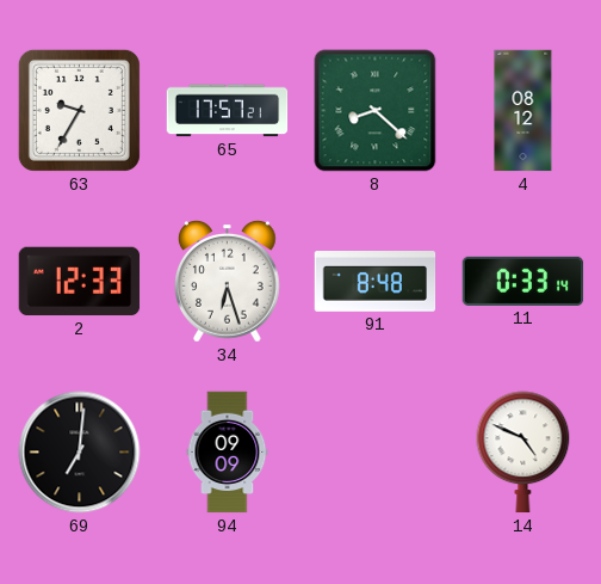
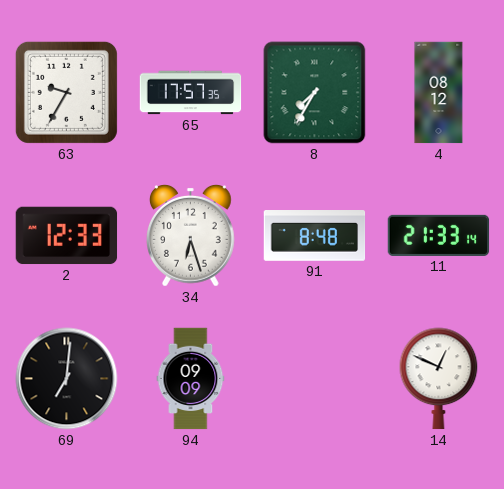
65: 17:57:21 -> 17:57:35 (191, 93)
8: 8:22 -> 7:35 (315, 93)
11: 0:33 -> 21:33 (439, 235)
14: 4:49 -> 12:49 (439, 379)
